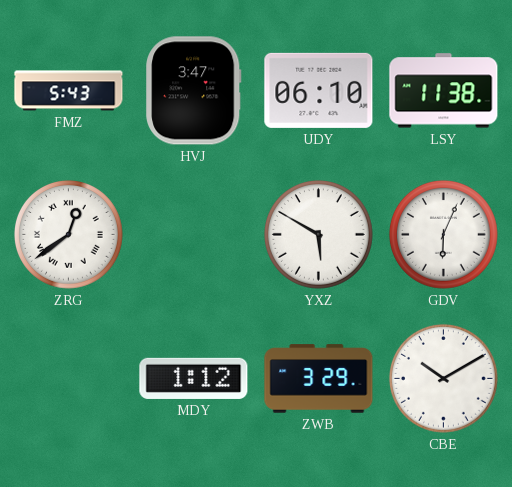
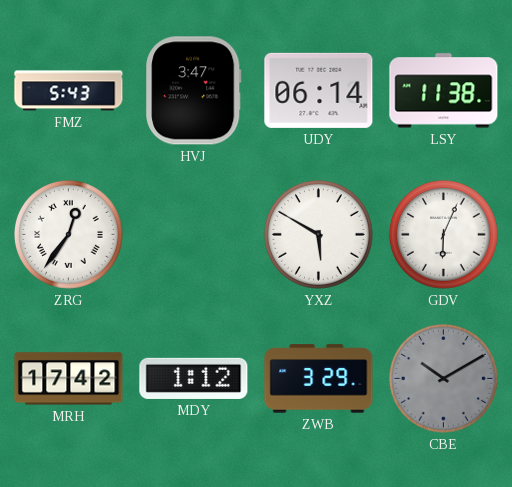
UDY: 06:10 -> 06:14 (319, 90)
ZRG: 12:39 -> 12:36 (68, 234)
MRH: none -> 17:42 (69, 379)
CBE dial: white -> grey (443, 378)
